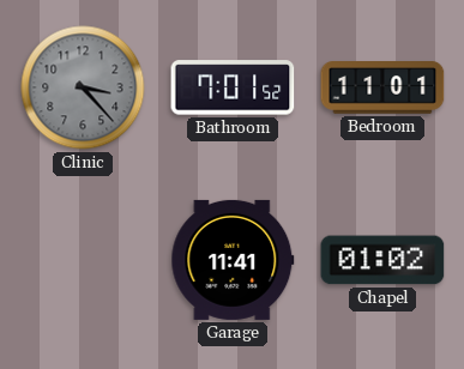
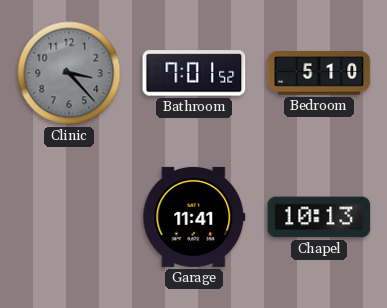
Bedroom: 11:01 -> 5:10 (319, 73)
Chapel: 01:02 -> 10:13 (319, 217)
